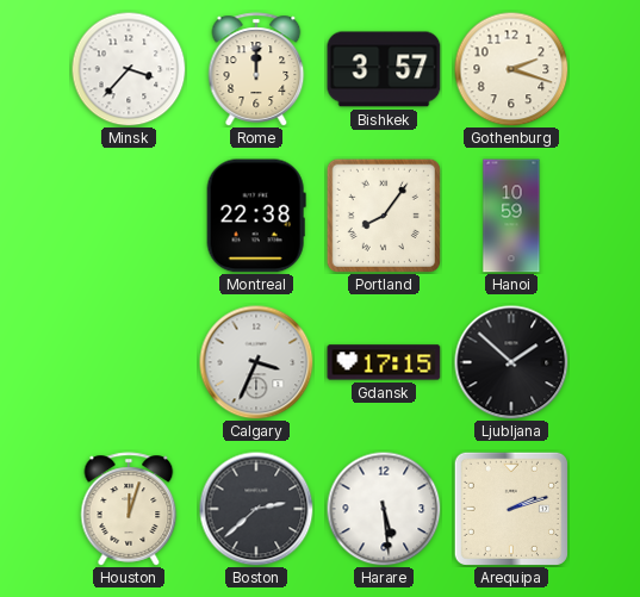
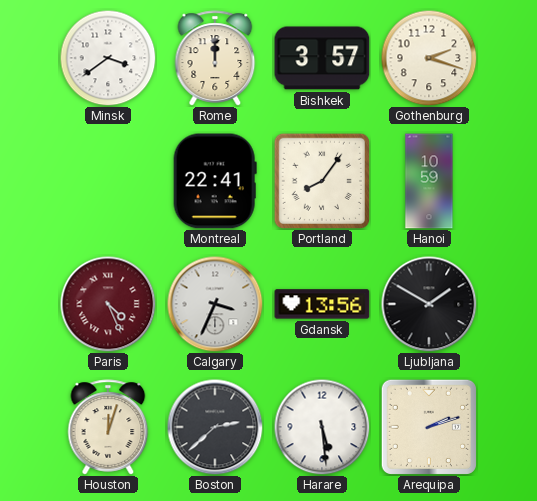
Minsk: 3:37 -> 3:39 (108, 58)
Montreal: 22:38 -> 22:41 (215, 181)
Paris: none -> 4:26 (108, 304)
Gdansk: 17:15 -> 13:56 (322, 304)
Ljubljana: 1:52 -> 1:50 (429, 304)
